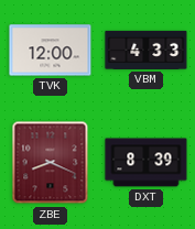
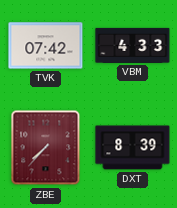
TVK: 12:00 -> 07:42 (46, 46)
ZBE: 8:19 -> 7:37 (46, 148)
